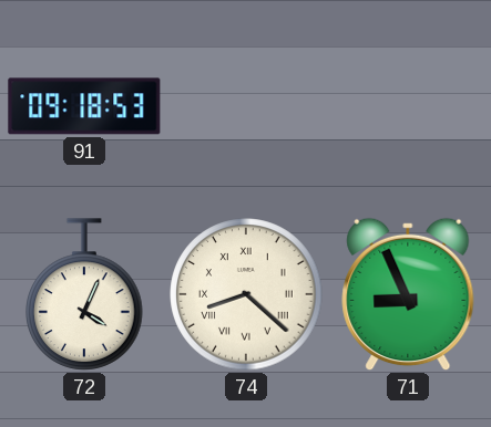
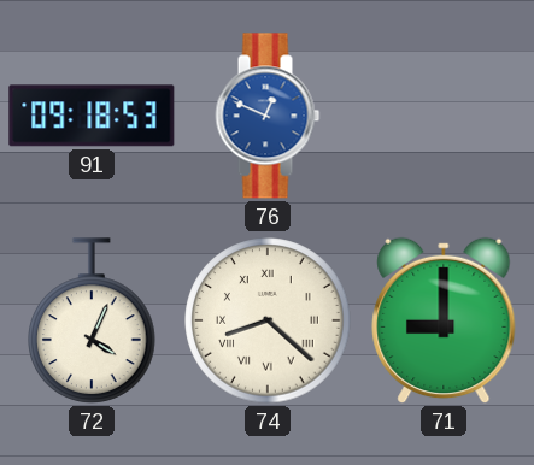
76: none -> 12:49 (268, 116)
71: 8:56 -> 9:00 (444, 320)
